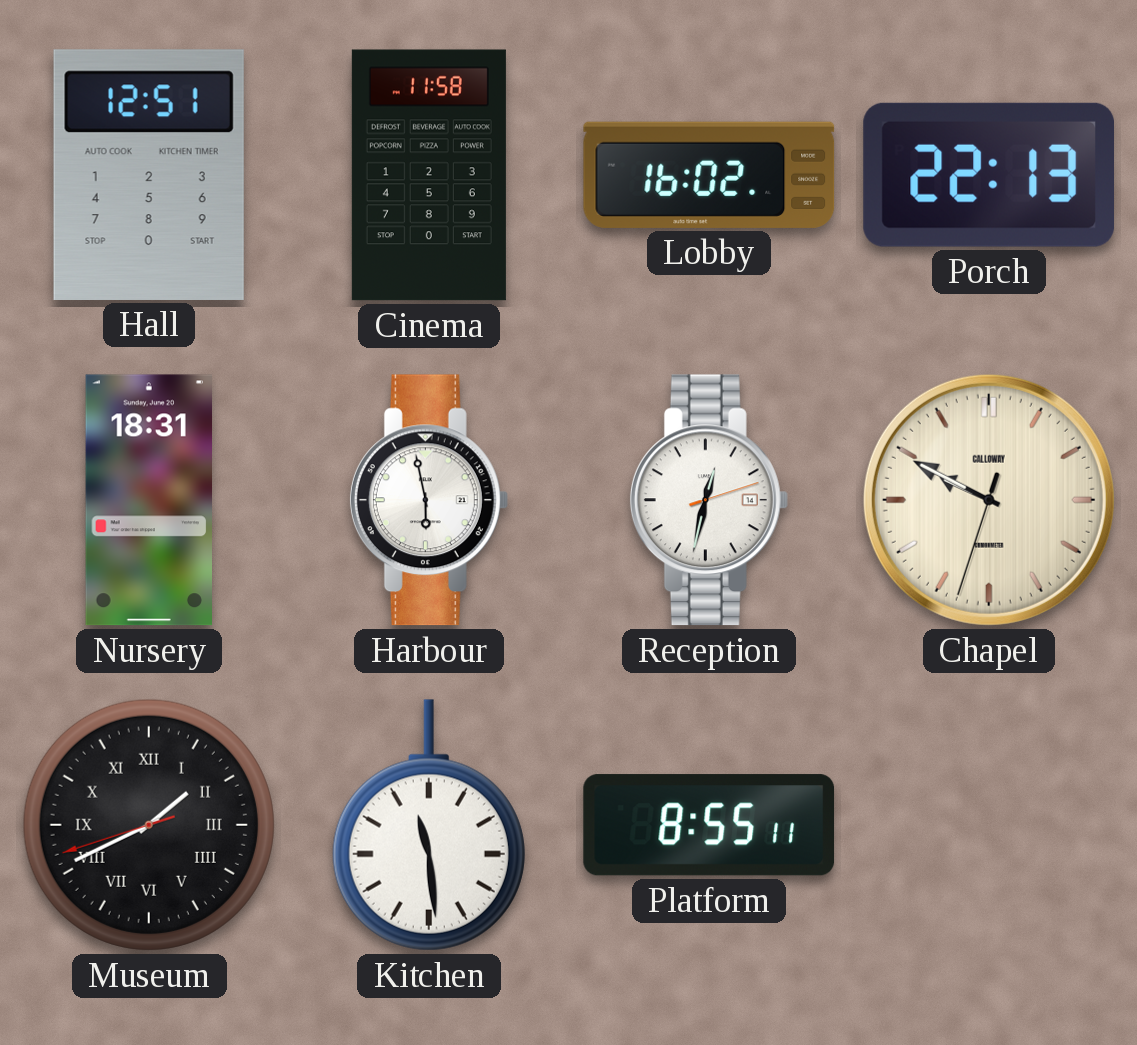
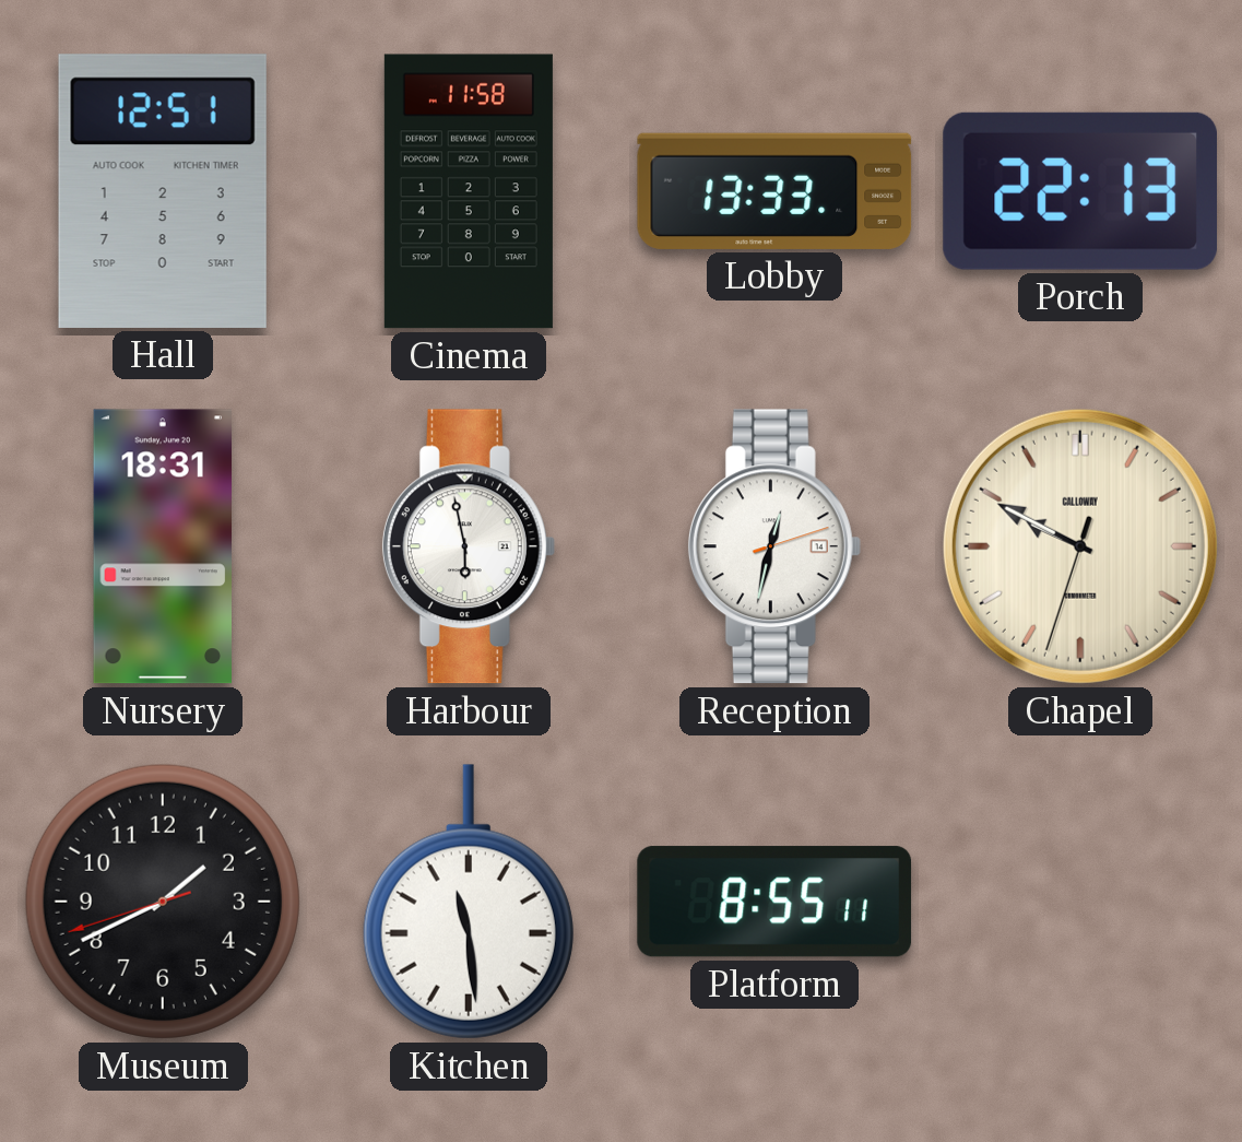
Lobby: 16:02 -> 13:33 (774, 191)
Museum numerals: Roman -> Arabic (163, 902)
